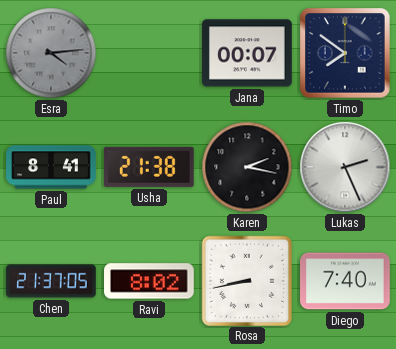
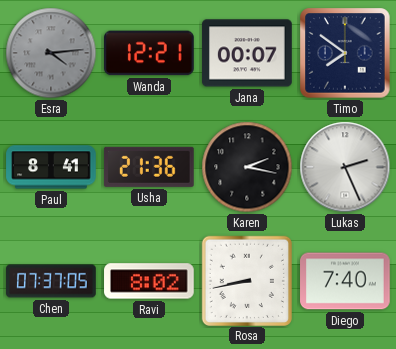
Wanda: none -> 12:21 (150, 53)
Usha: 21:38 -> 21:36 (149, 167)
Chen: 21:37 -> 07:37 (51, 281)
